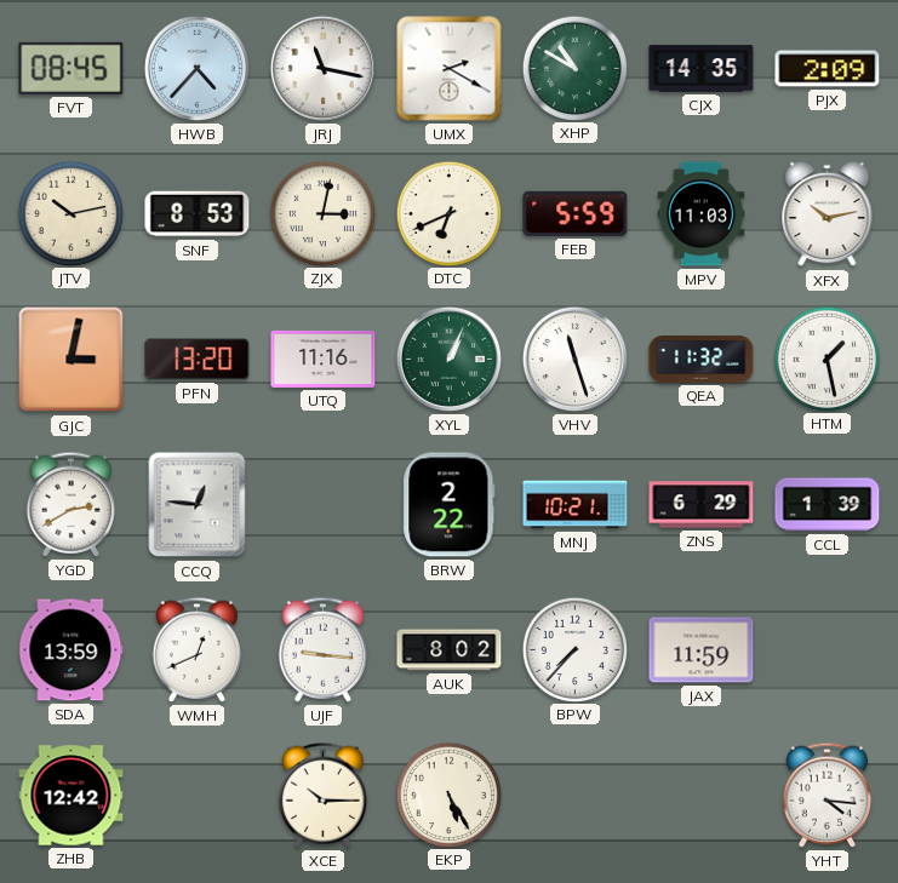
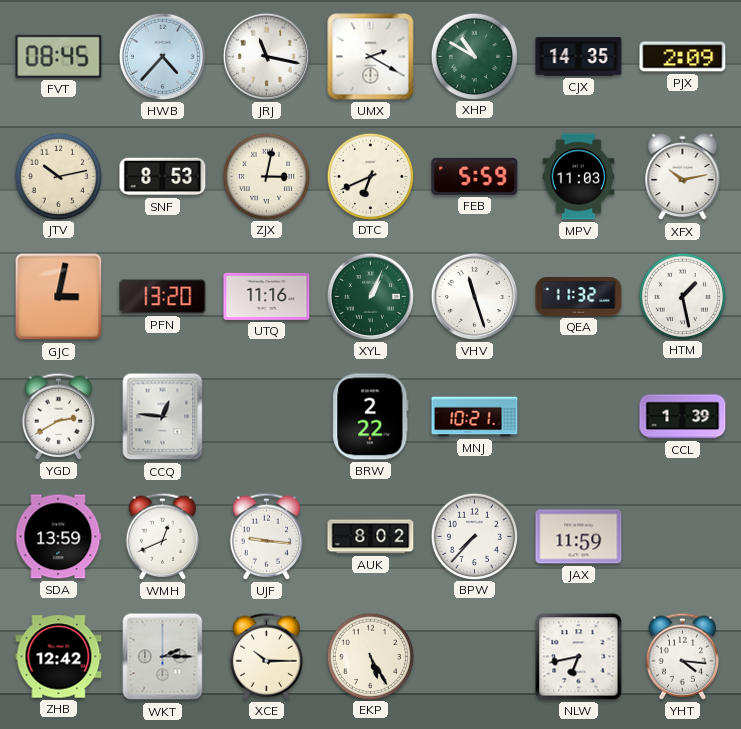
ZNS: 6:29 -> none (702, 505)
WKT: none -> 2:15 (163, 657)
NLW: none -> 6:43 (579, 657)
